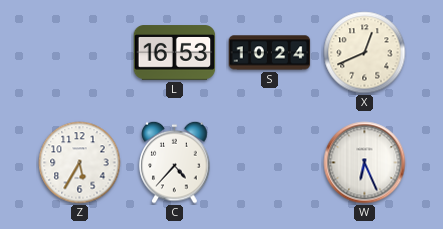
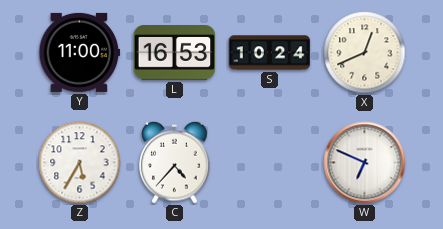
Y: none -> 11:00 (80, 52)
W: 6:26 -> 6:49 (365, 163)
